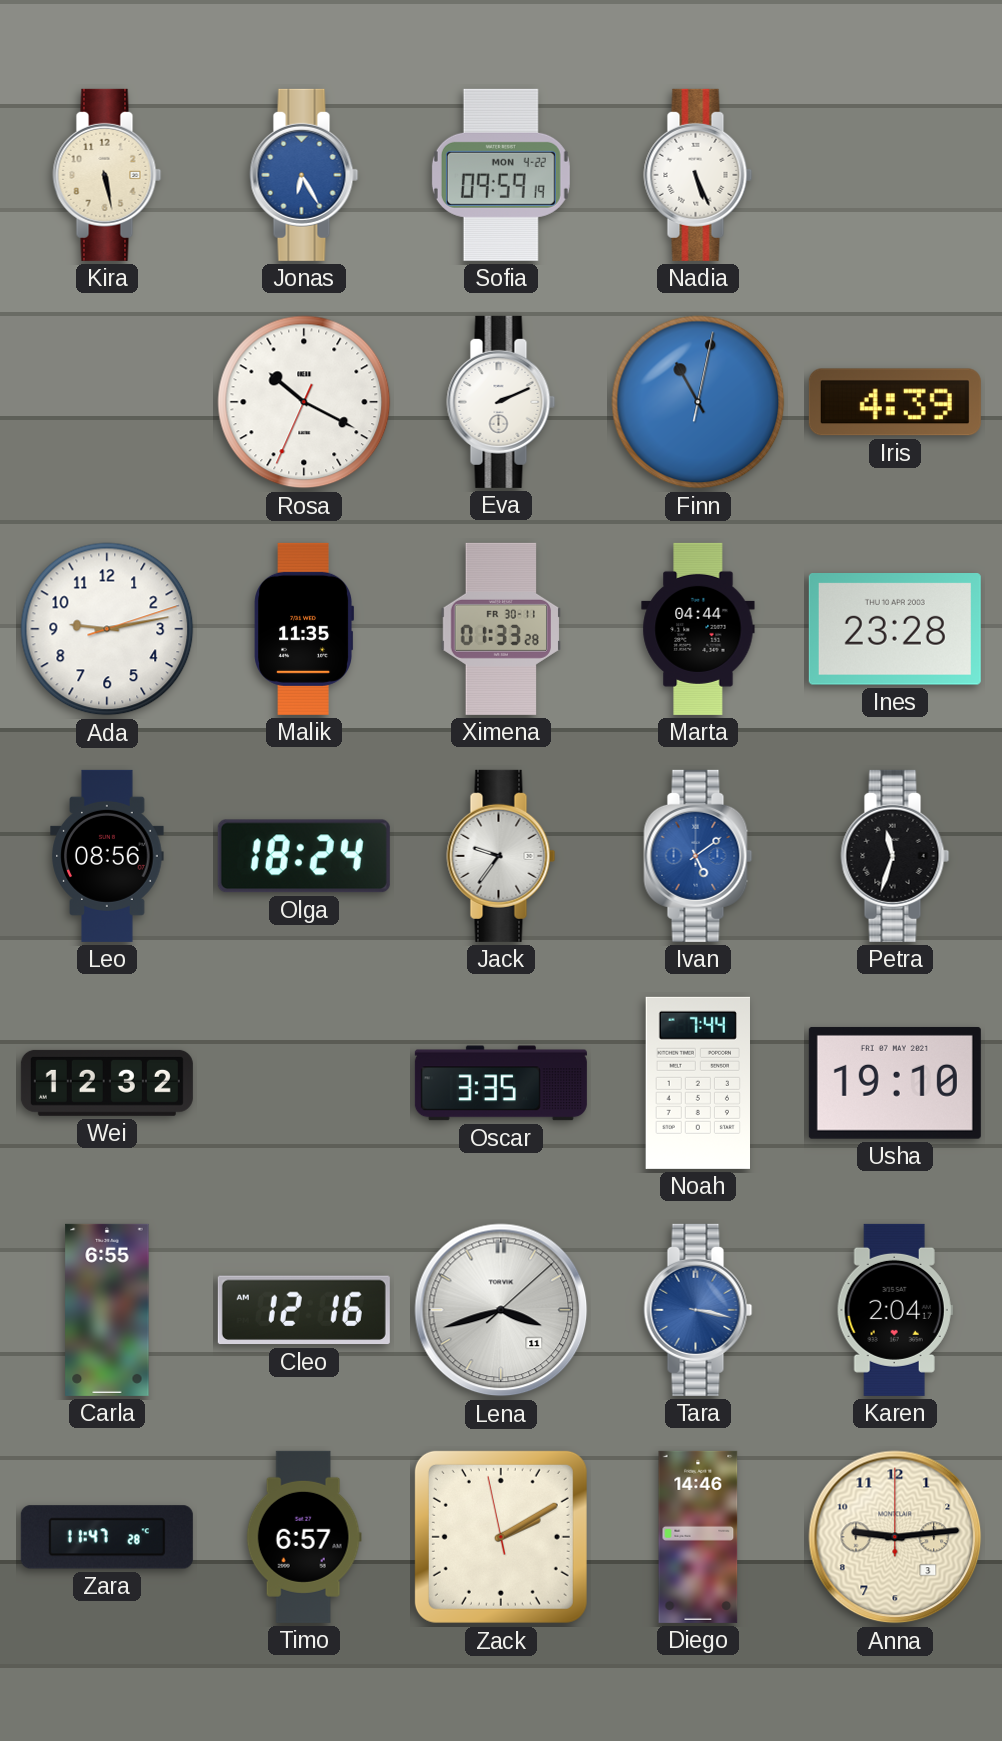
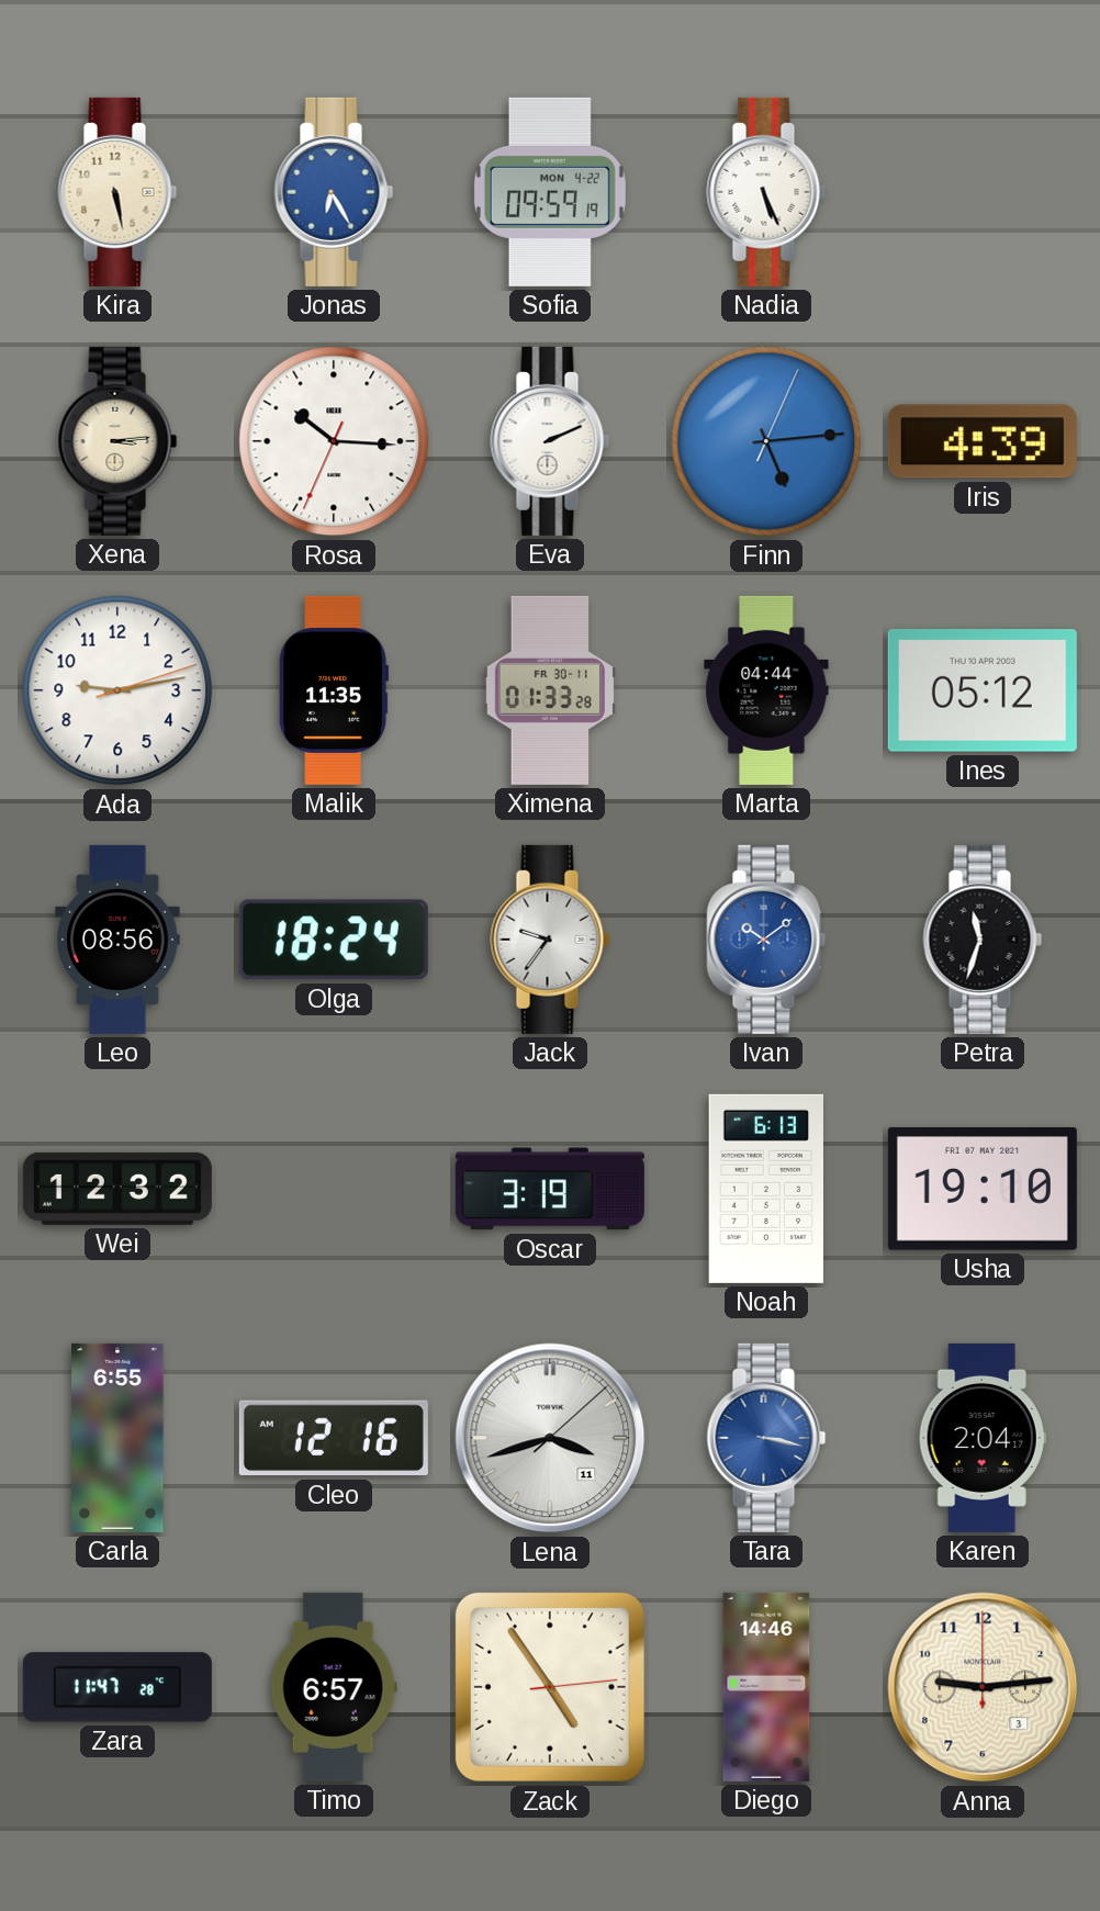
Xena: none -> 3:14 (117, 441)
Rosa: 10:19 -> 10:15 (334, 441)
Finn: 11:02 -> 5:14 (766, 441)
Ines: 23:28 -> 05:12 (983, 692)
Ivan: 5:09 -> 10:09 (766, 940)
Oscar: 3:35 -> 3:19 (550, 1189)
Noah: 7:44 -> 6:13 (766, 1189)
Zack: 2:09 -> 4:54 (550, 1687)
